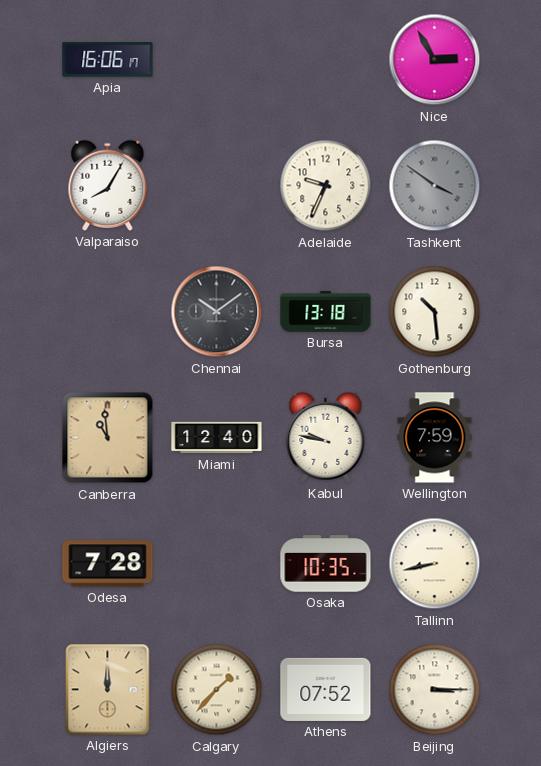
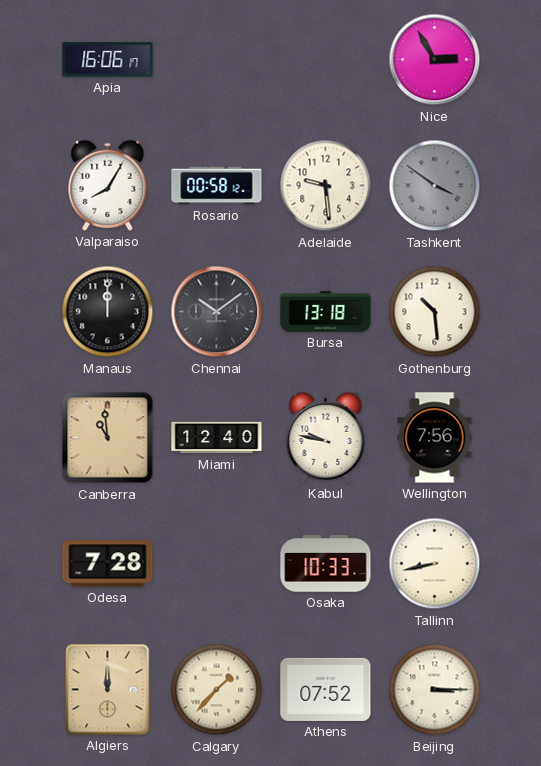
Rosario: none -> 00:58 (217, 186)
Adelaide: 9:34 -> 9:29 (326, 186)
Manaus: none -> 12:00 (108, 312)
Wellington: 7:59 -> 7:56 (435, 438)
Osaka: 10:35 -> 10:33 (326, 564)
